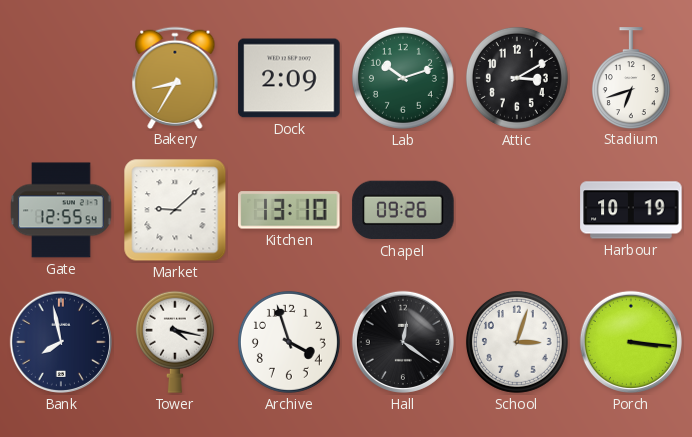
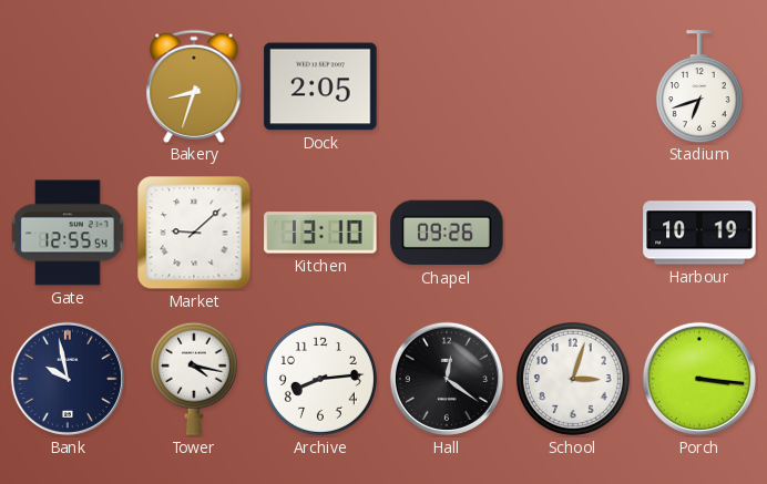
Bakery: 8:35 -> 8:33 (194, 85)
Dock: 2:09 -> 2:05 (320, 86)
Lab: 10:12 -> none (403, 78)
Attic: 3:10 -> none (517, 78)
Bank: 7:58 -> 9:58 (68, 379)
Archive: 3:57 -> 8:14 (320, 379)
